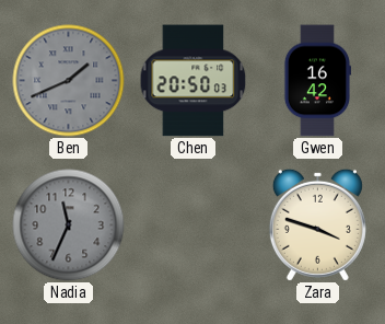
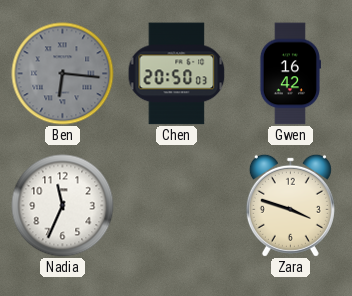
Ben: 1:41 -> 6:16 (63, 74)
Nadia dial: grey -> white (63, 206)
